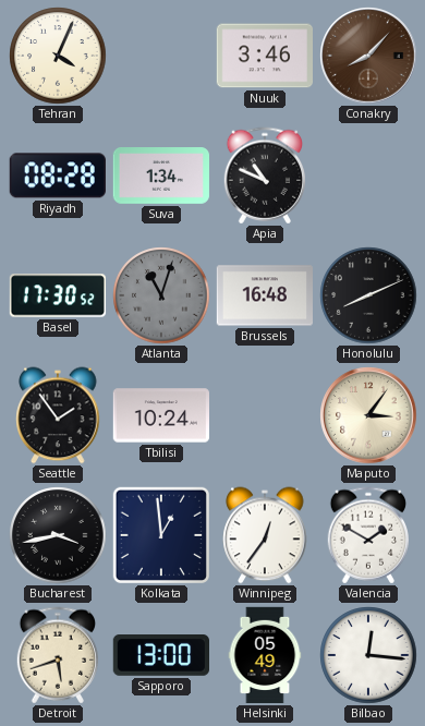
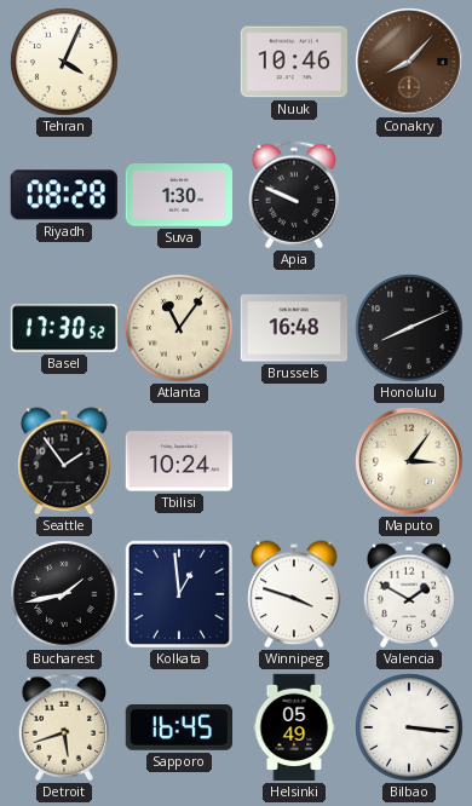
Nuuk: 3:46 -> 10:46 (293, 62)
Suva: 1:34 -> 1:30 (178, 196)
Apia: 10:49 -> 9:49 (293, 195)
Atlanta: 11:03 -> 11:06 (179, 328)
Atlanta dial: grey -> cream (179, 328)
Bucharest: 3:43 -> 1:43 (64, 594)
Winnipeg: 12:36 -> 3:48 (294, 594)
Sapporo: 13:00 -> 16:45 (178, 729)
Bilbao: 12:16 -> 3:16 (409, 727)
